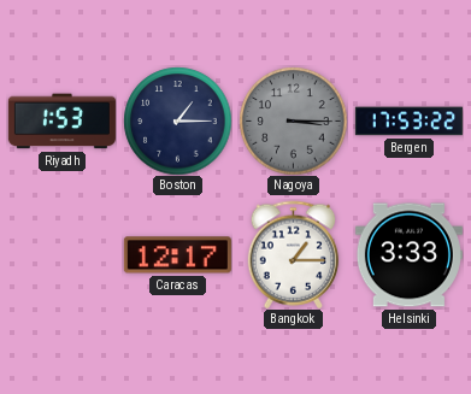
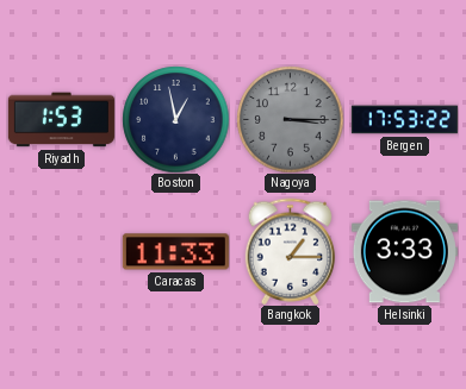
Boston: 1:15 -> 12:58 (175, 119)
Caracas: 12:17 -> 11:33 (175, 252)
